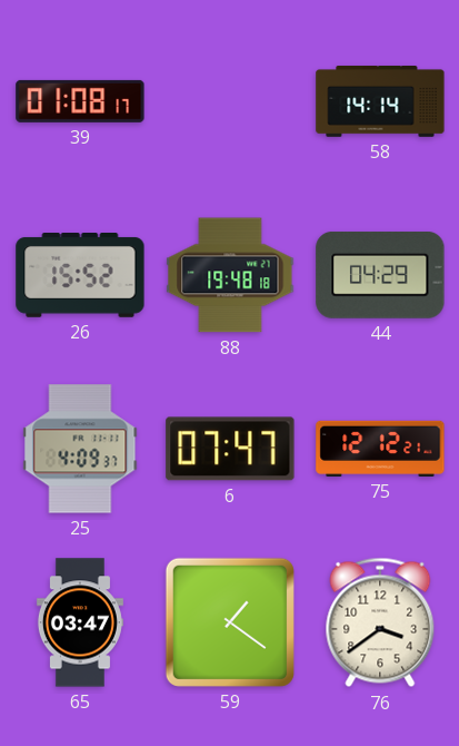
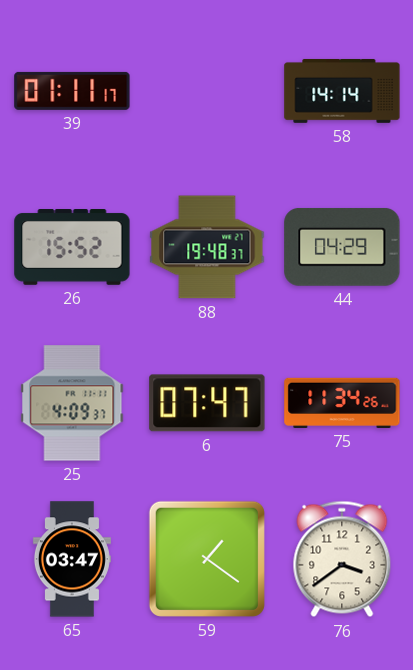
39: 01:08 -> 01:11 (72, 91)
88: 19:48:18 -> 19:48:37 (207, 247)
75: 12:12 -> 11:34 (342, 403)
